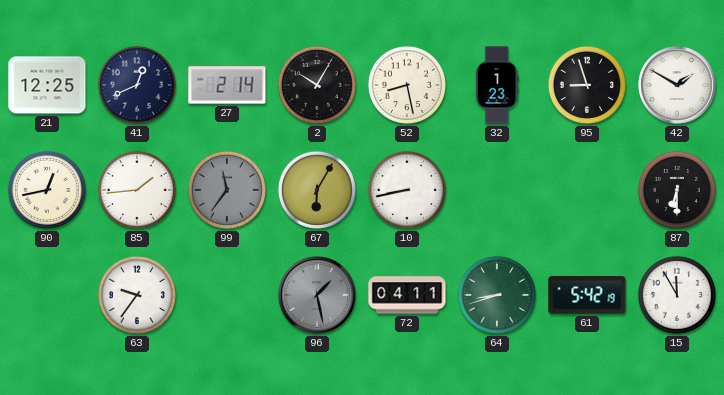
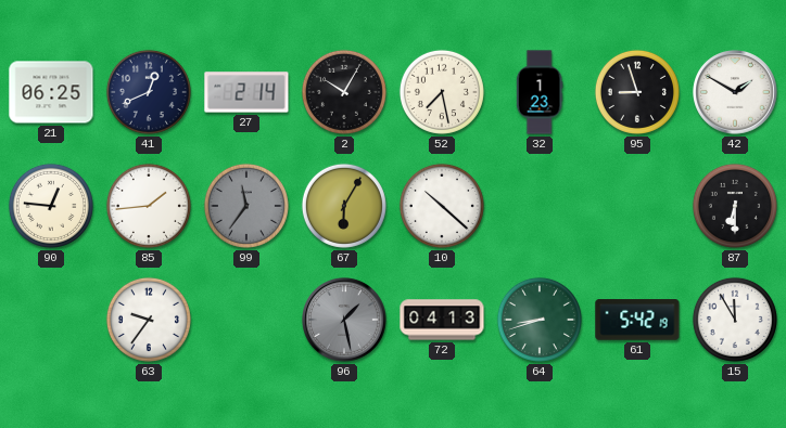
21: 12:25 -> 06:25 (51, 92)
52: 8:28 -> 7:28 (442, 92)
90: 12:43 -> 12:46 (51, 206)
10: 8:43 -> 10:22 (442, 206)
72: 04:11 -> 04:13 (442, 320)
